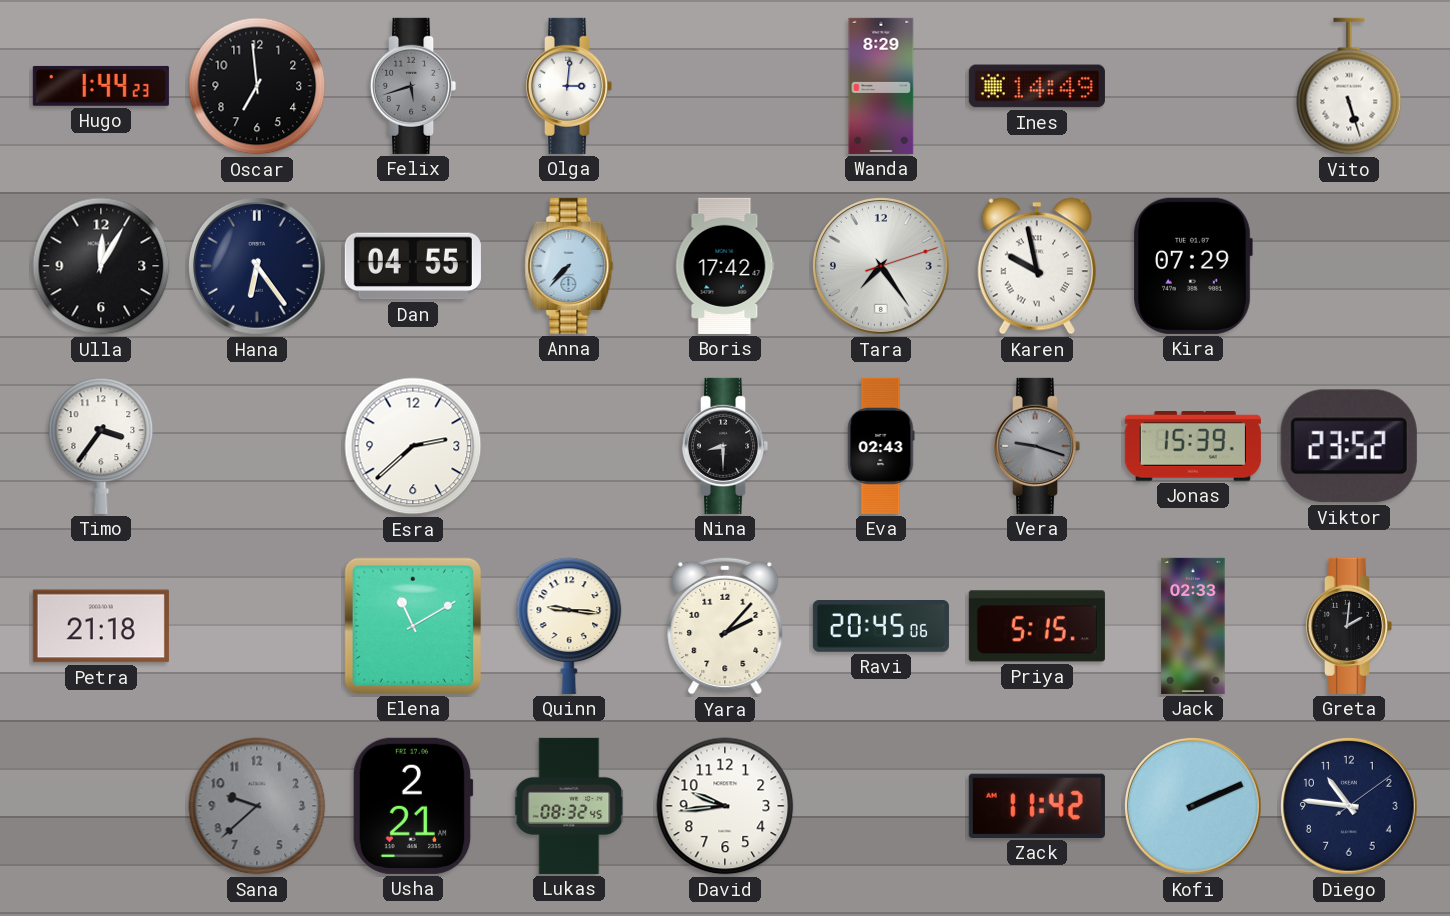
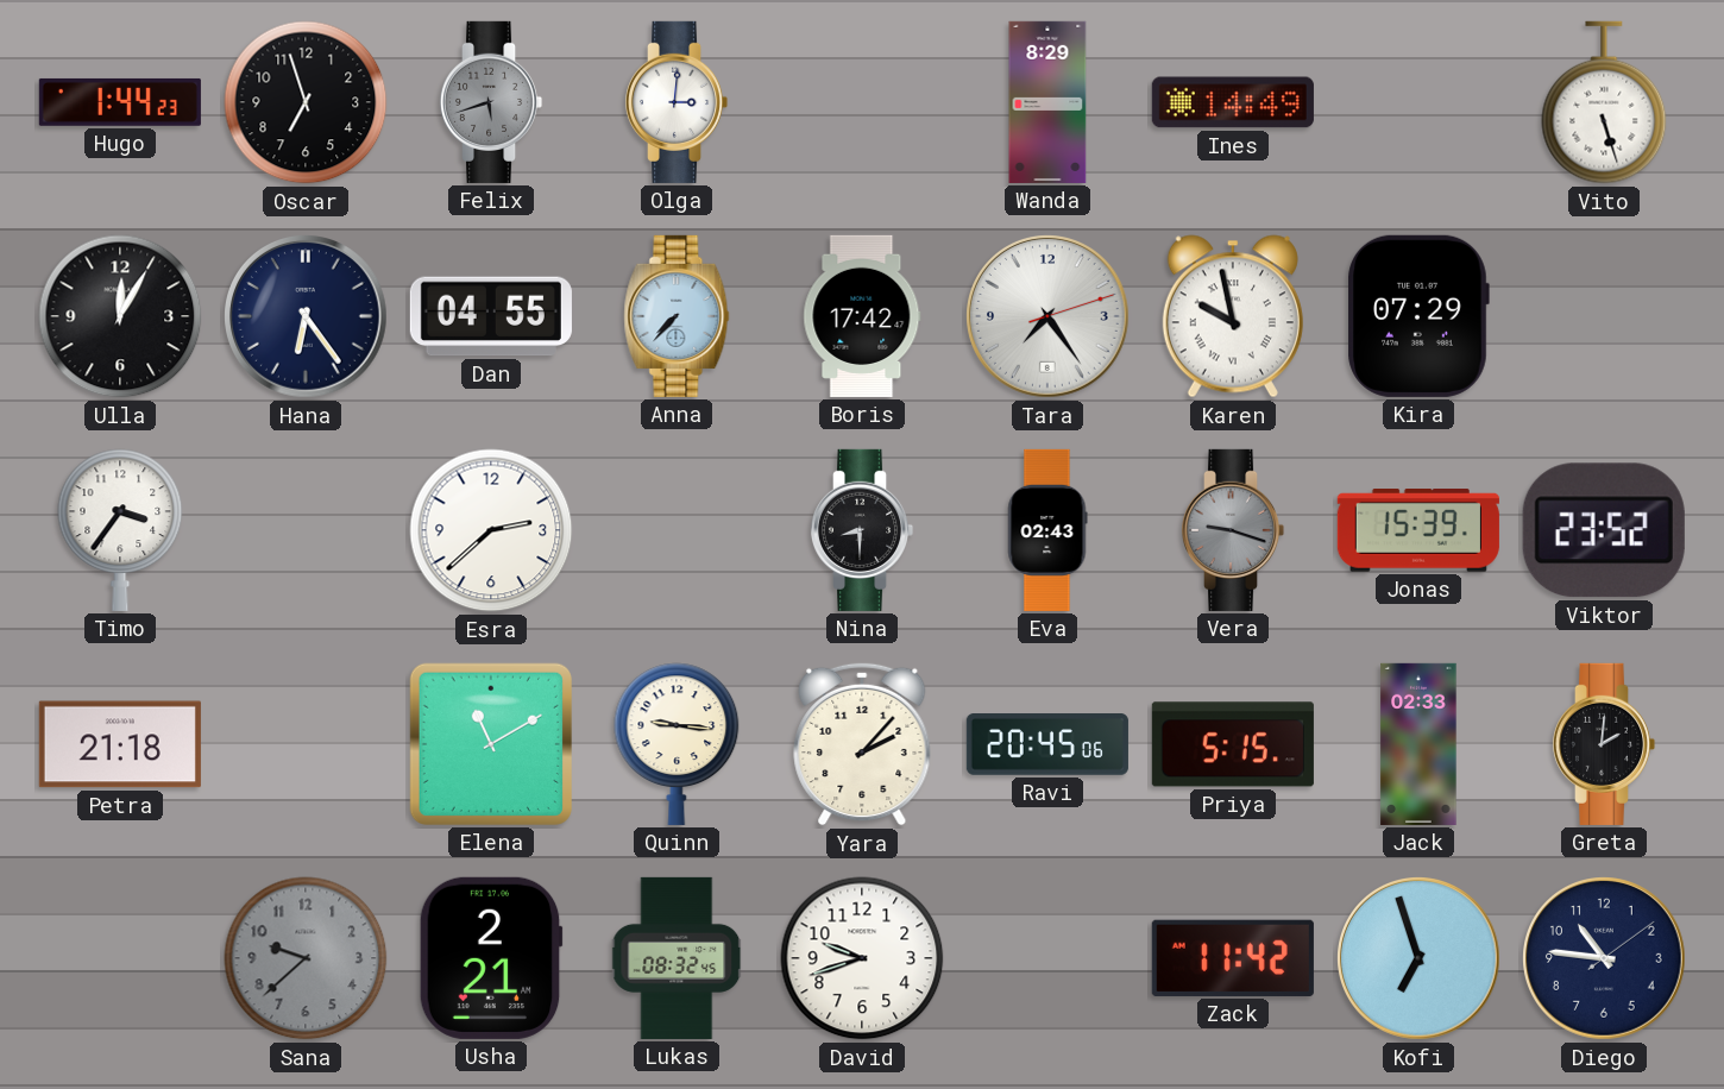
Oscar: 6:59 -> 6:57 (306, 102)
David: 9:44 -> 9:42 (862, 958)
Kofi: 2:11 -> 6:57 (1420, 959)
